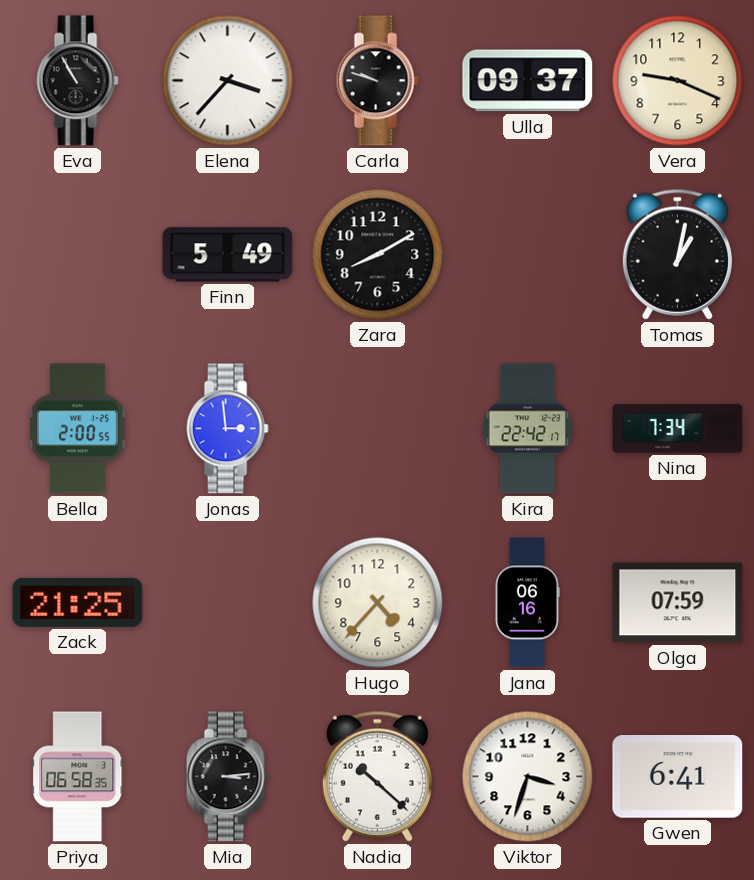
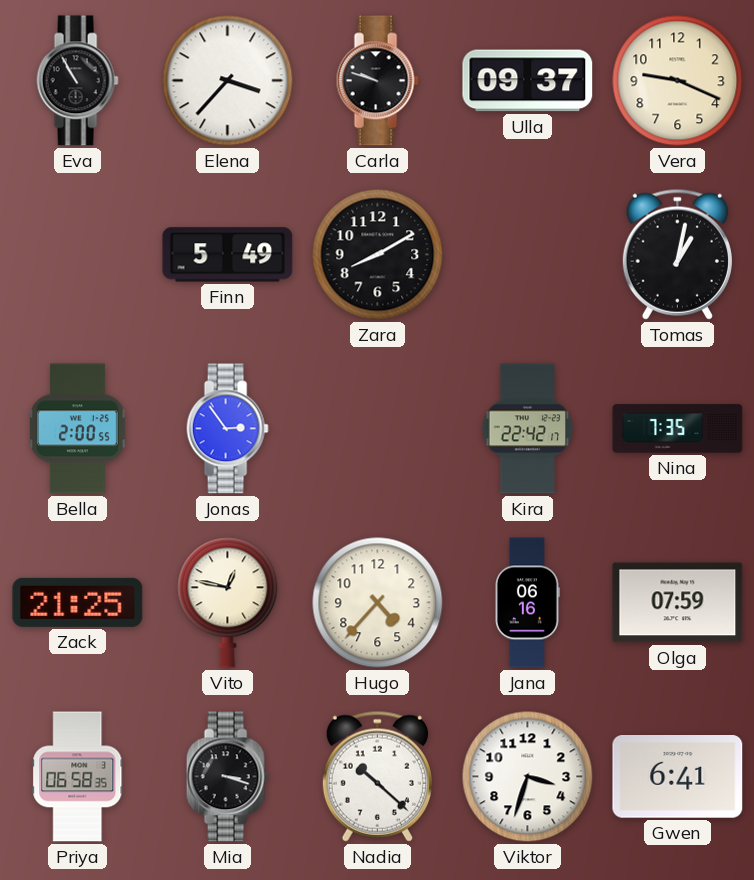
Jonas: 2:59 -> 2:54 (227, 429)
Nina: 7:34 -> 7:35 (678, 429)
Vito: none -> 12:47 (228, 603)
Mia: 3:14 -> 3:18 (227, 777)
